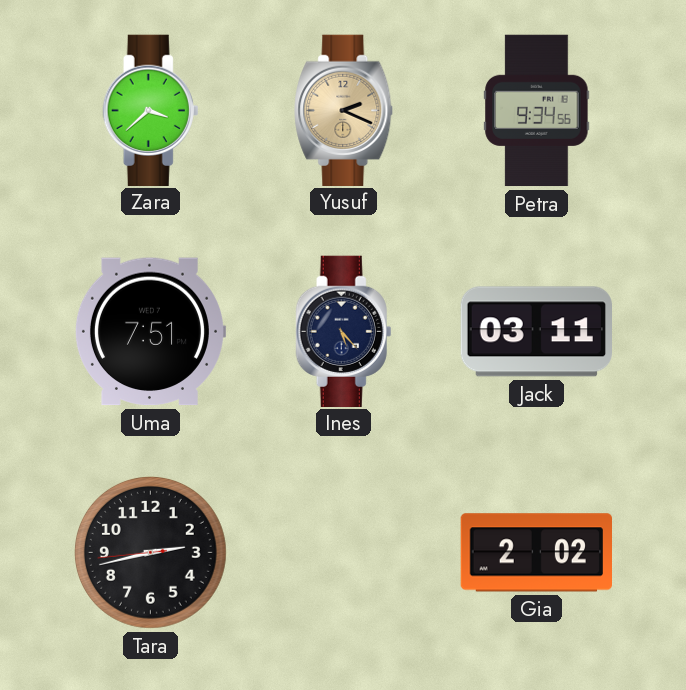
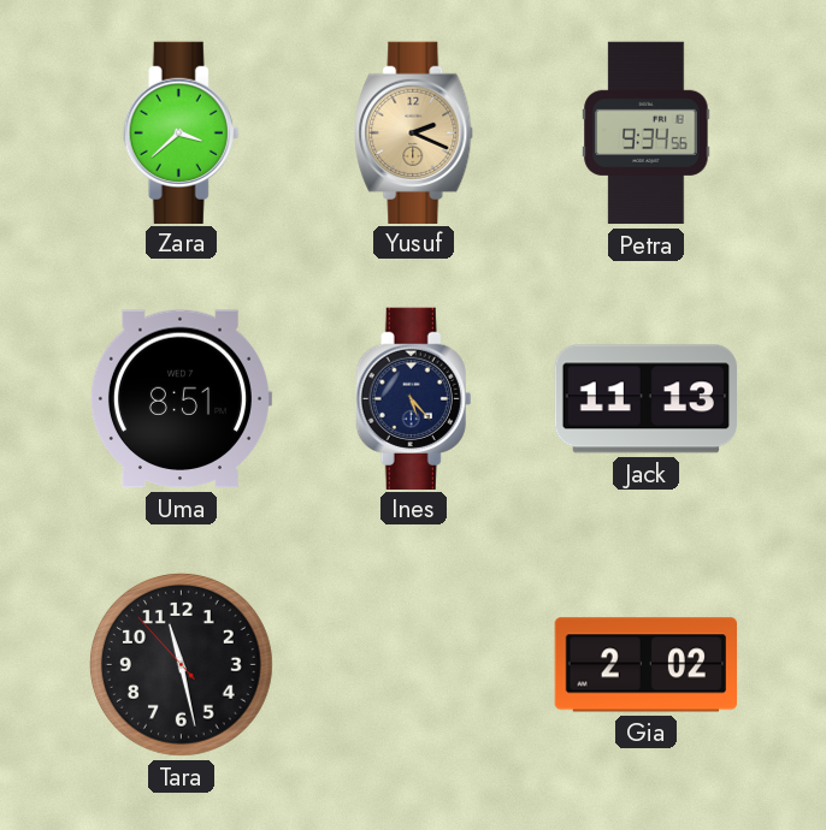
Uma: 7:51 -> 8:51 (181, 399)
Jack: 03:11 -> 11:13 (645, 399)
Tara: 2:42 -> 11:27 (181, 664)
